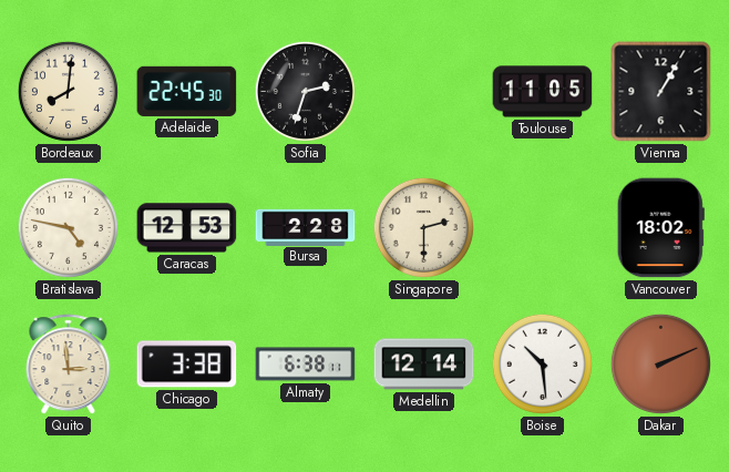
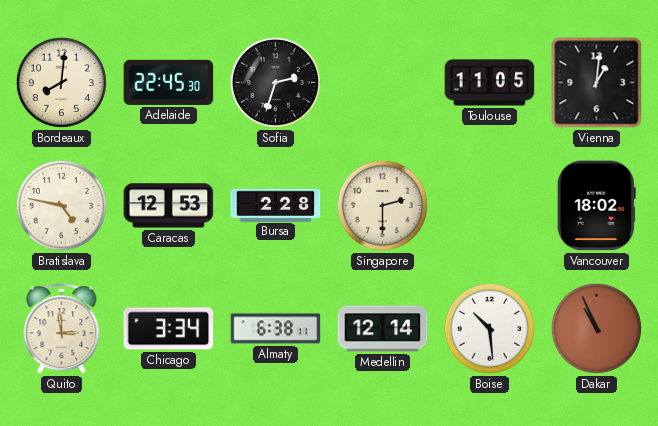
Vienna: 1:05 -> 1:01 (597, 83)
Chicago: 3:38 -> 3:34 (169, 329)
Dakar: 2:11 -> 10:56 (596, 328)
